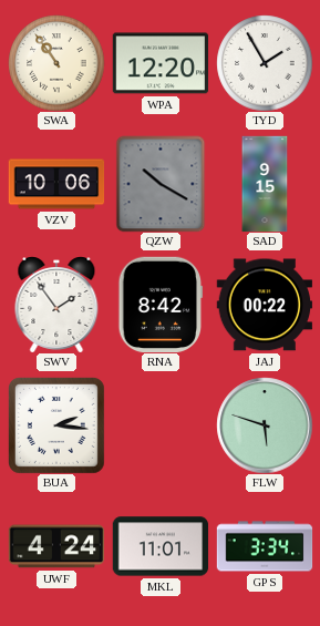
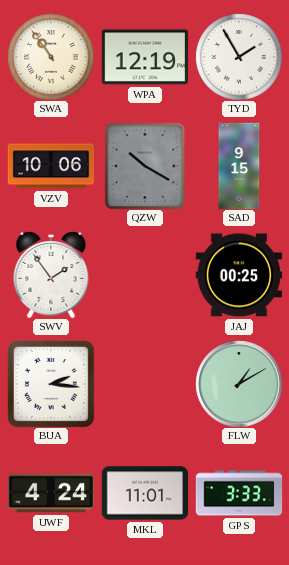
WPA: 12:20 -> 12:19 (145, 57)
RNA: 8:42 -> none (161, 305)
JAJ: 00:22 -> 00:25 (239, 275)
FLW: 5:48 -> 1:10 (239, 384)
GPS: 3:34 -> 3:33 (239, 493)
